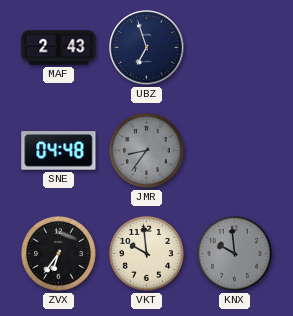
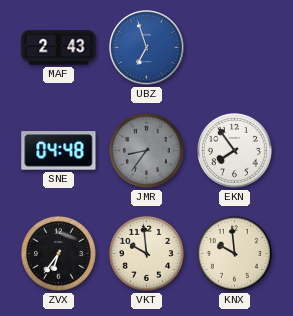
UBZ dial: navy -> blue (147, 48)
EKN: none -> 7:54 (234, 150)
KNX dial: grey -> cream (234, 253)
